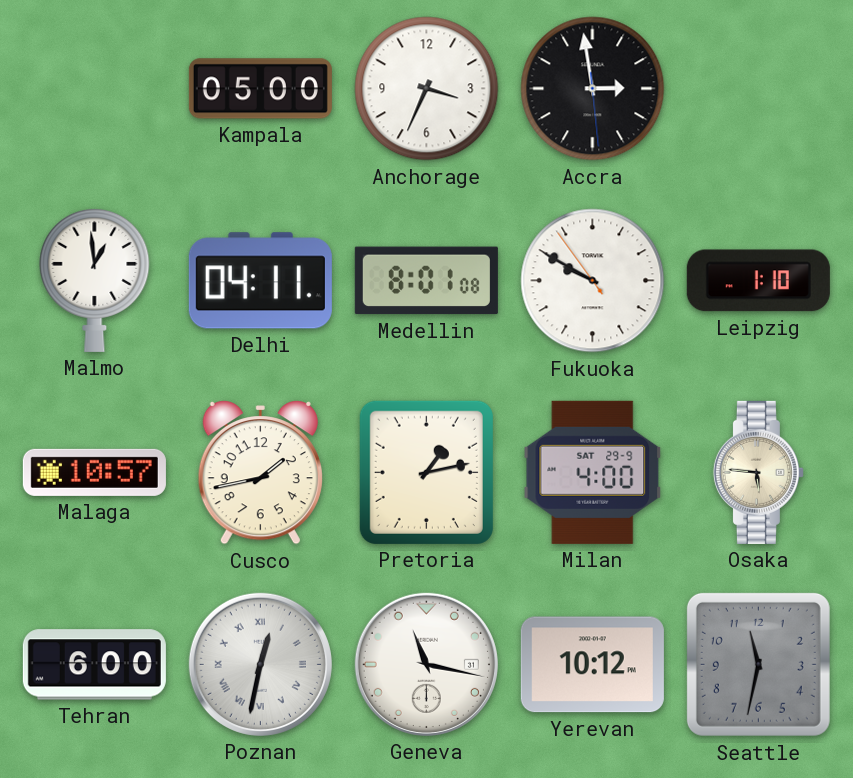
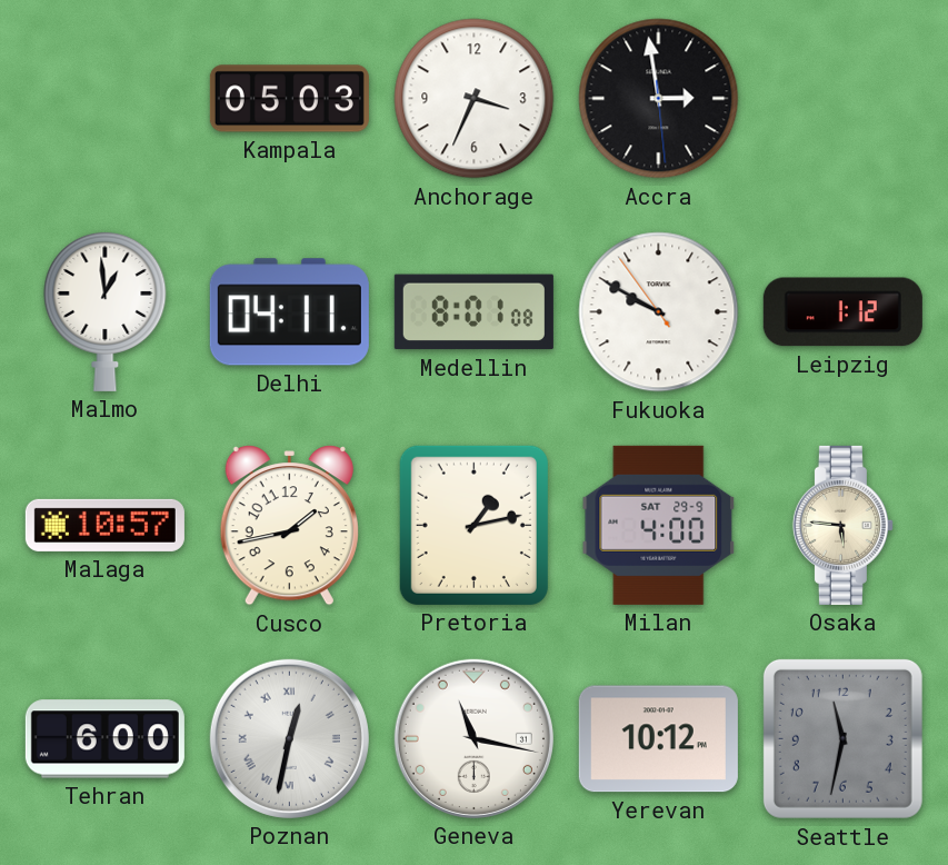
Kampala: 05:00 -> 05:03 (289, 99)
Leipzig: 1:10 -> 1:12 (842, 312)
